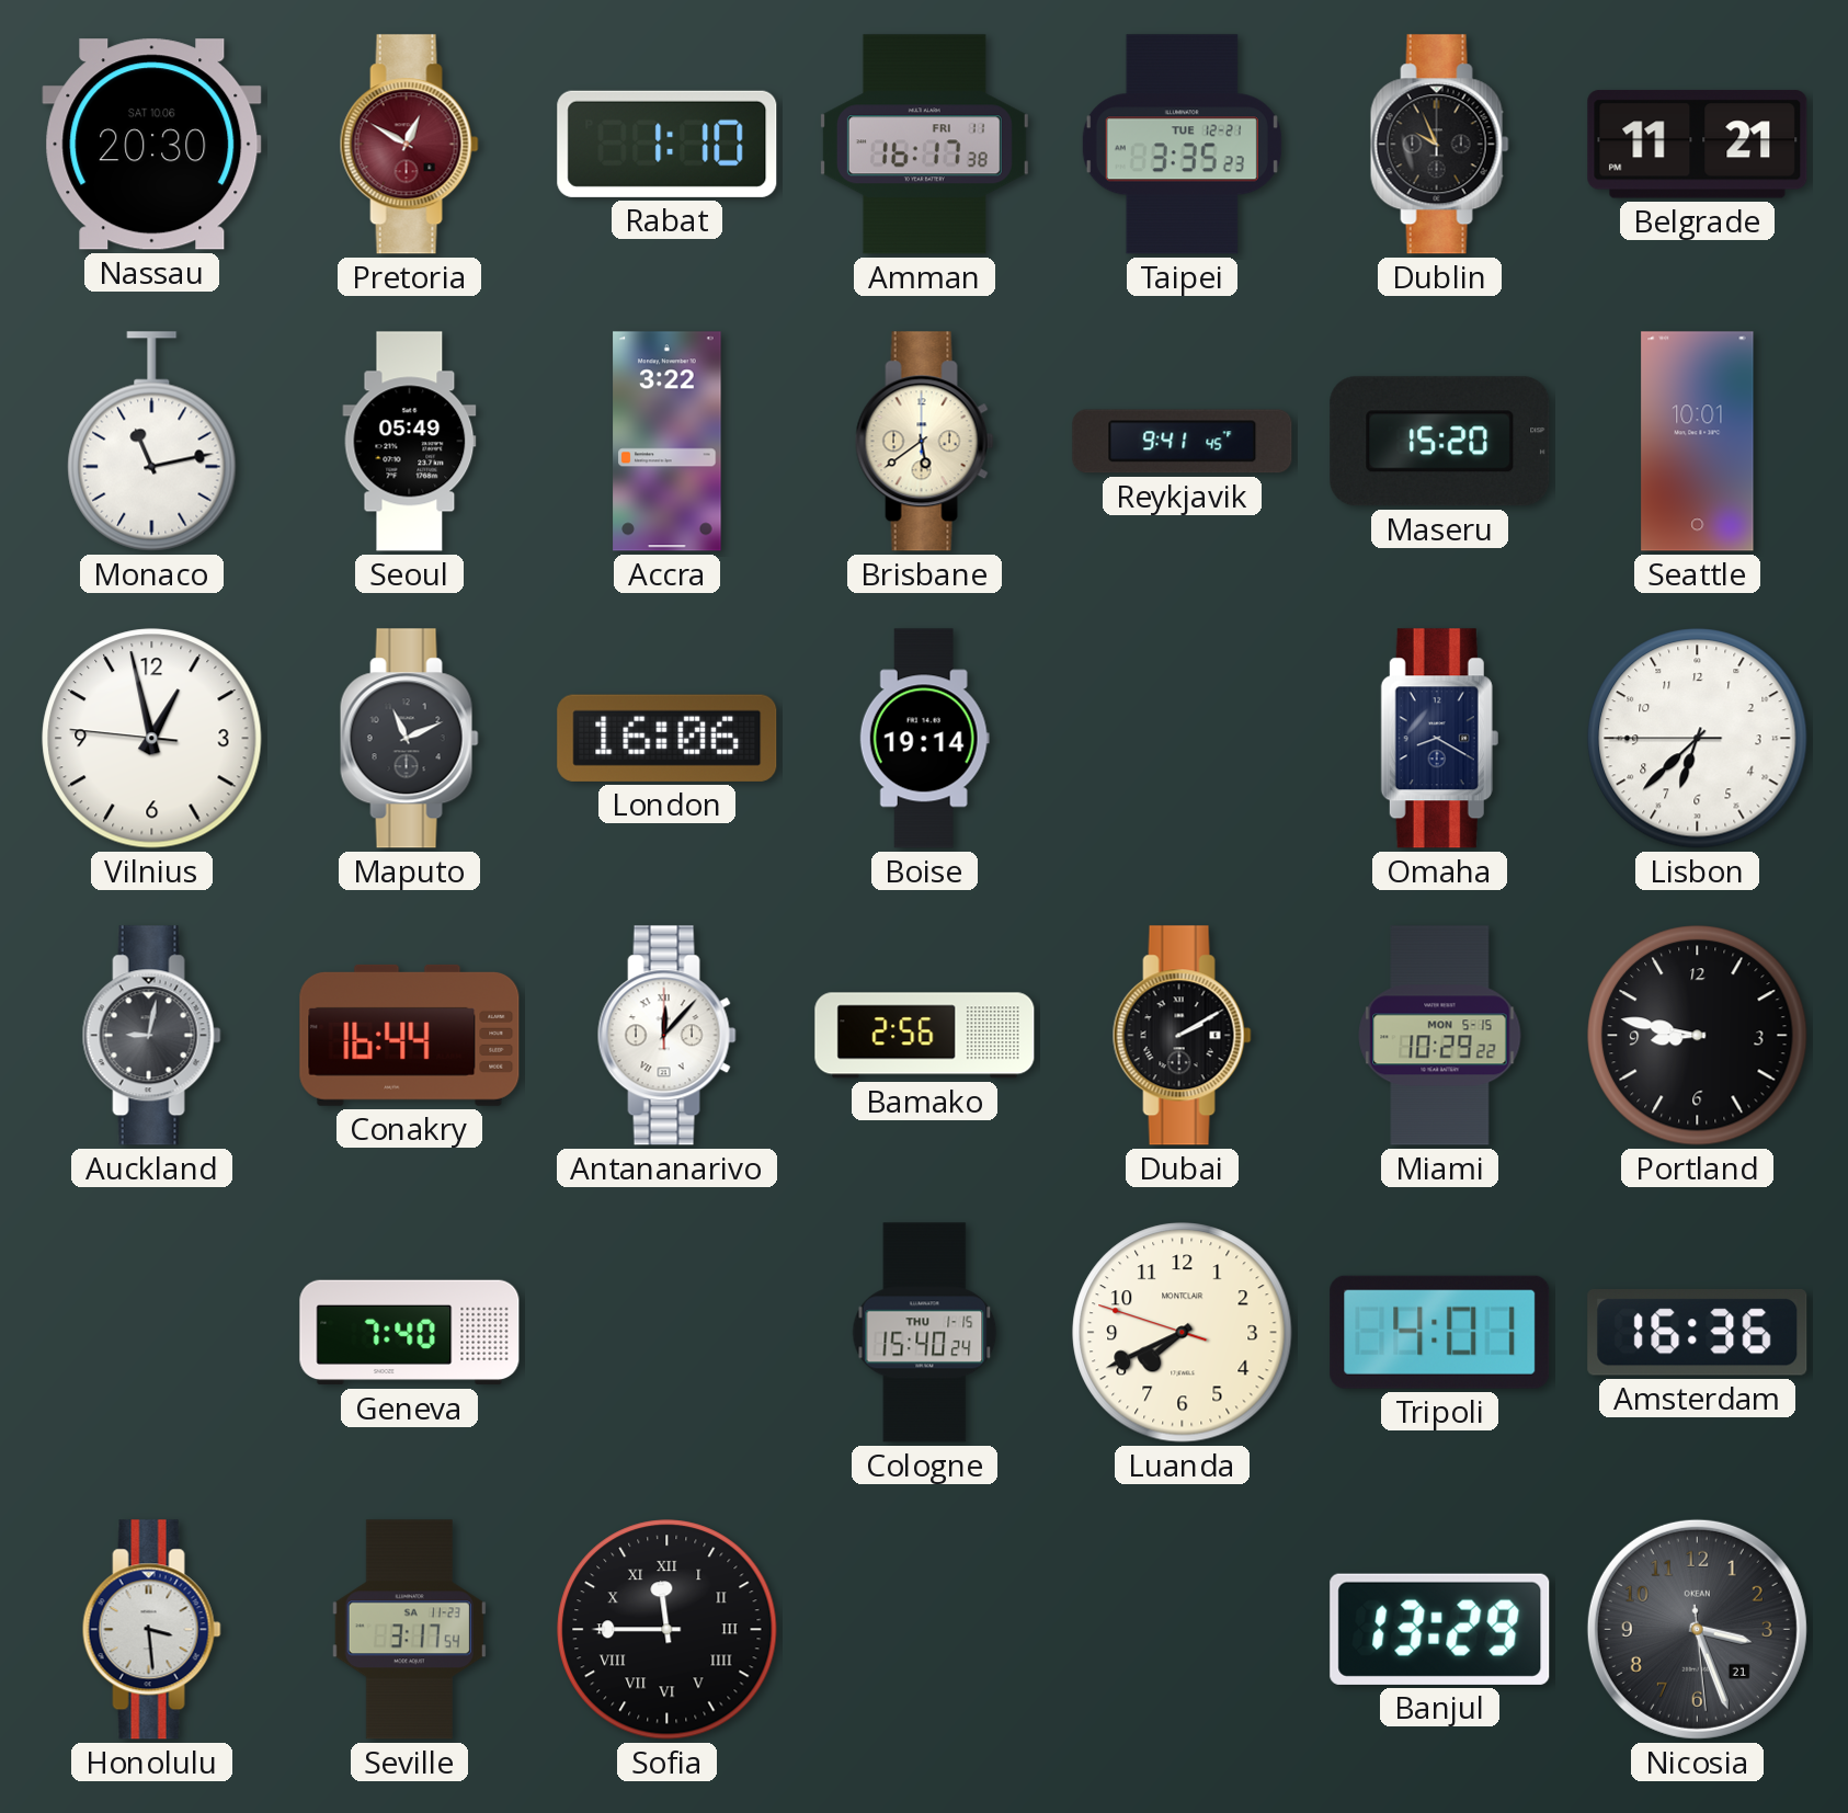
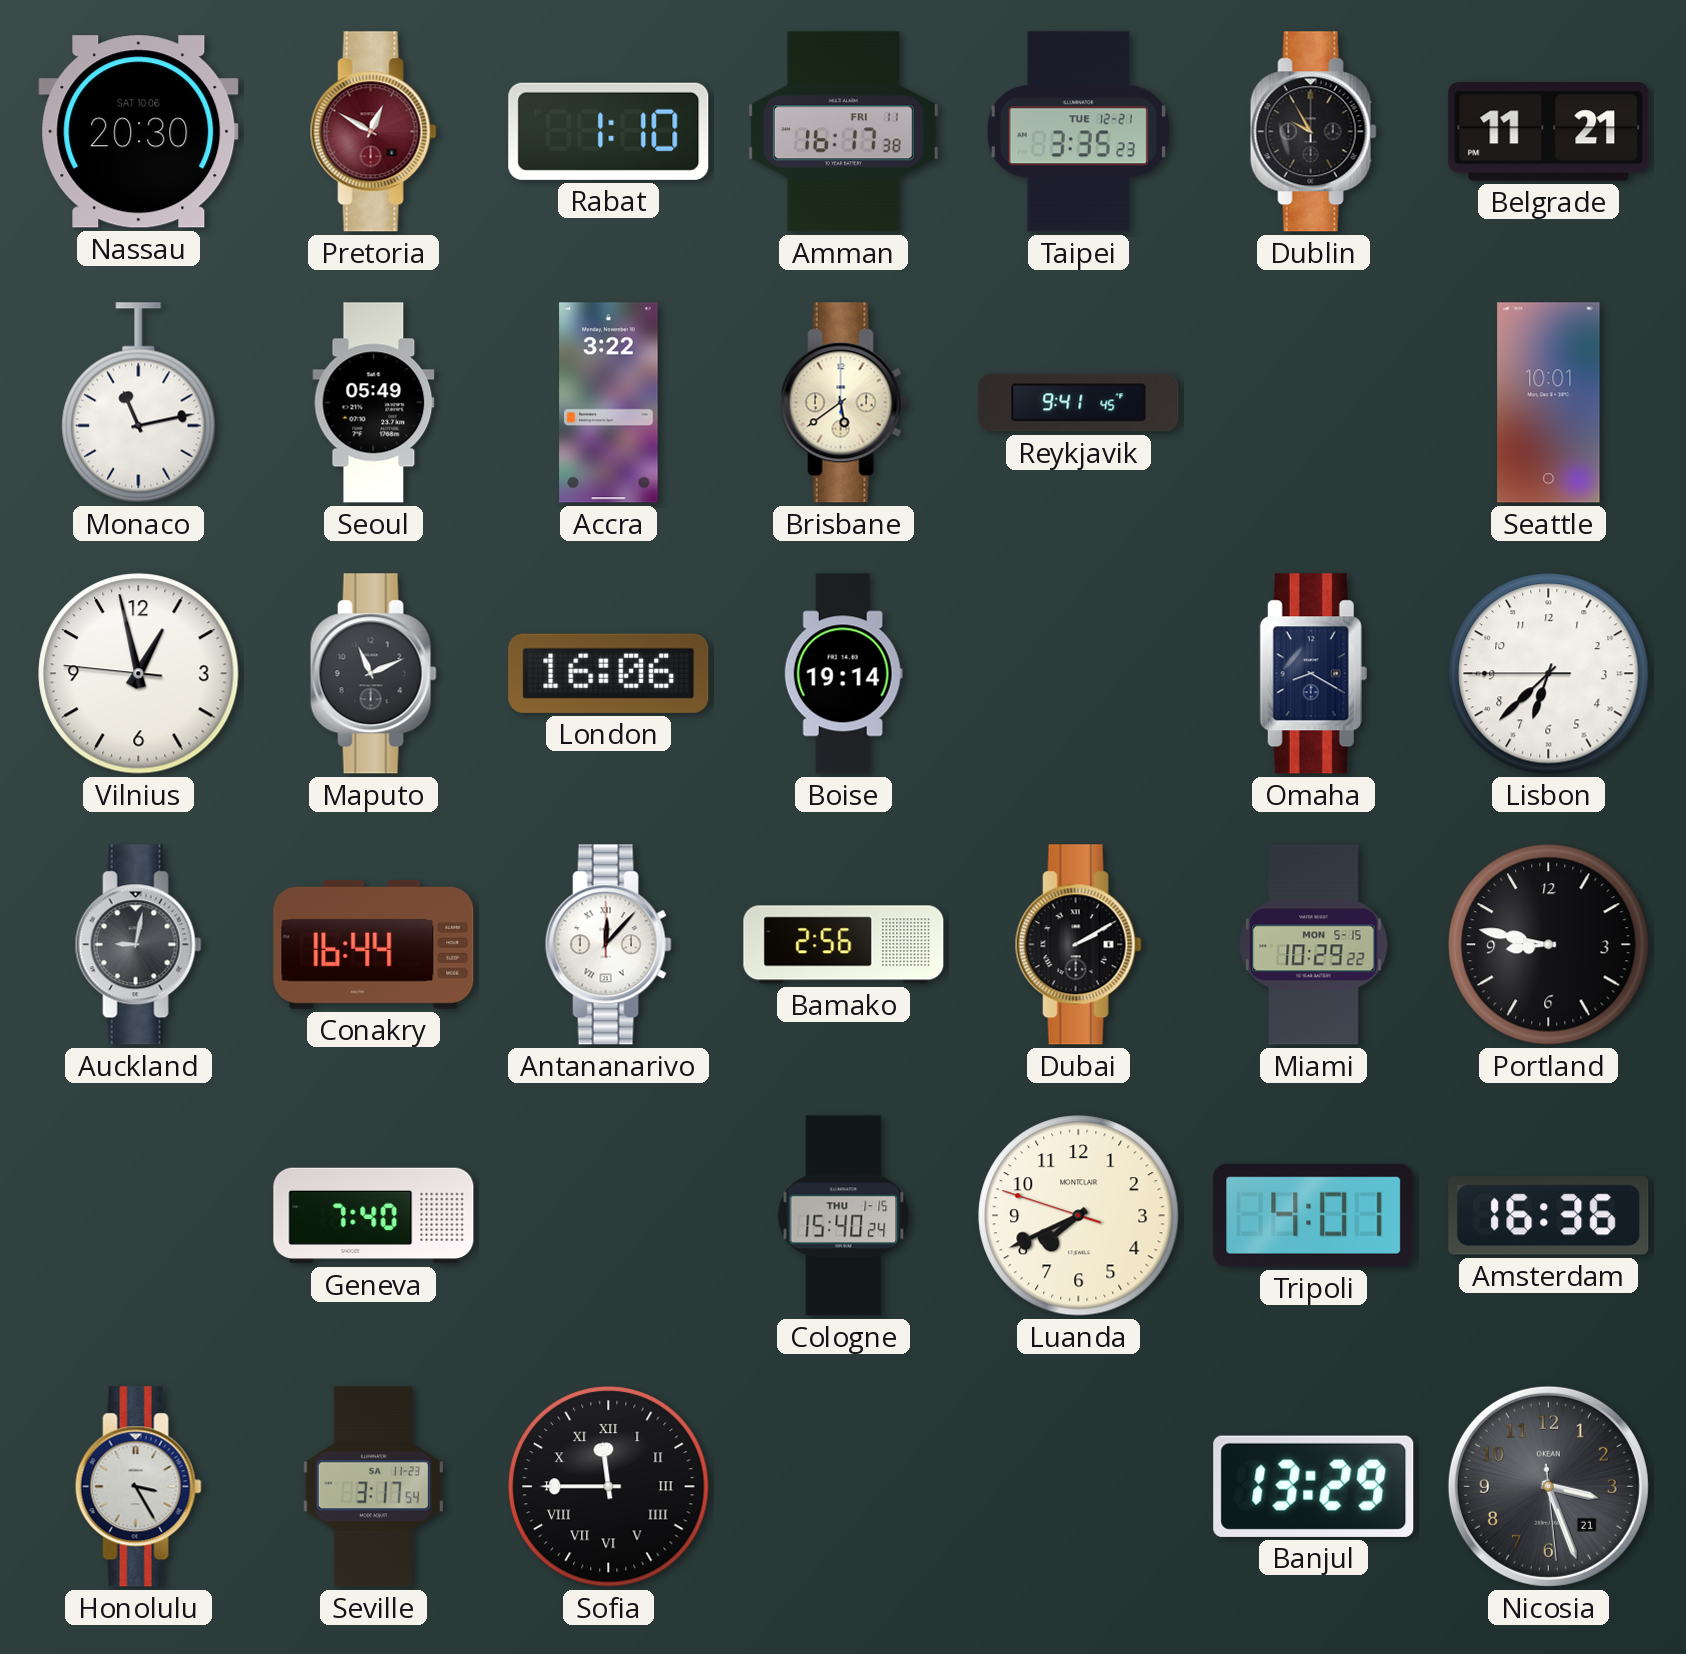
Dublin: 9:56 -> 9:55 (1313, 132)
Maseru: 15:20 -> none (1440, 442)
Honolulu: 3:29 -> 3:25 (138, 1487)
